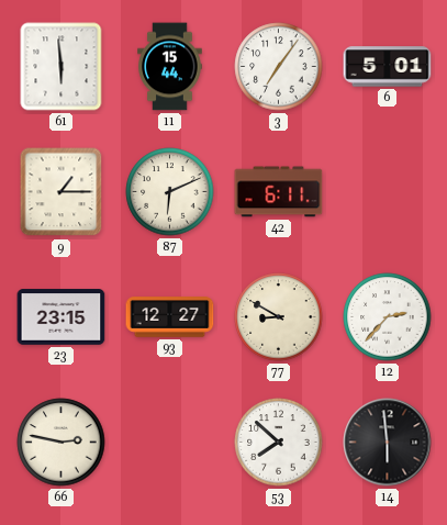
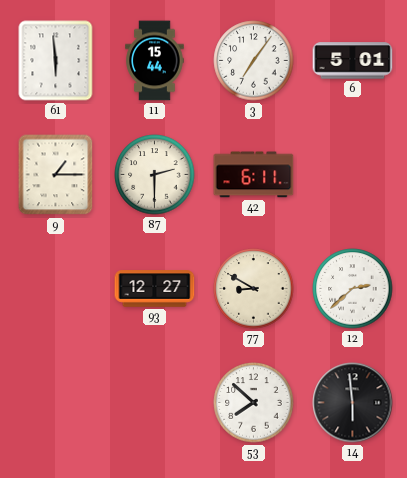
87: 6:11 -> 2:30 (155, 175)
23: 23:15 -> none (62, 317)
12: 2:37 -> 2:38 (353, 289)
66: 2:47 -> none (62, 443)
